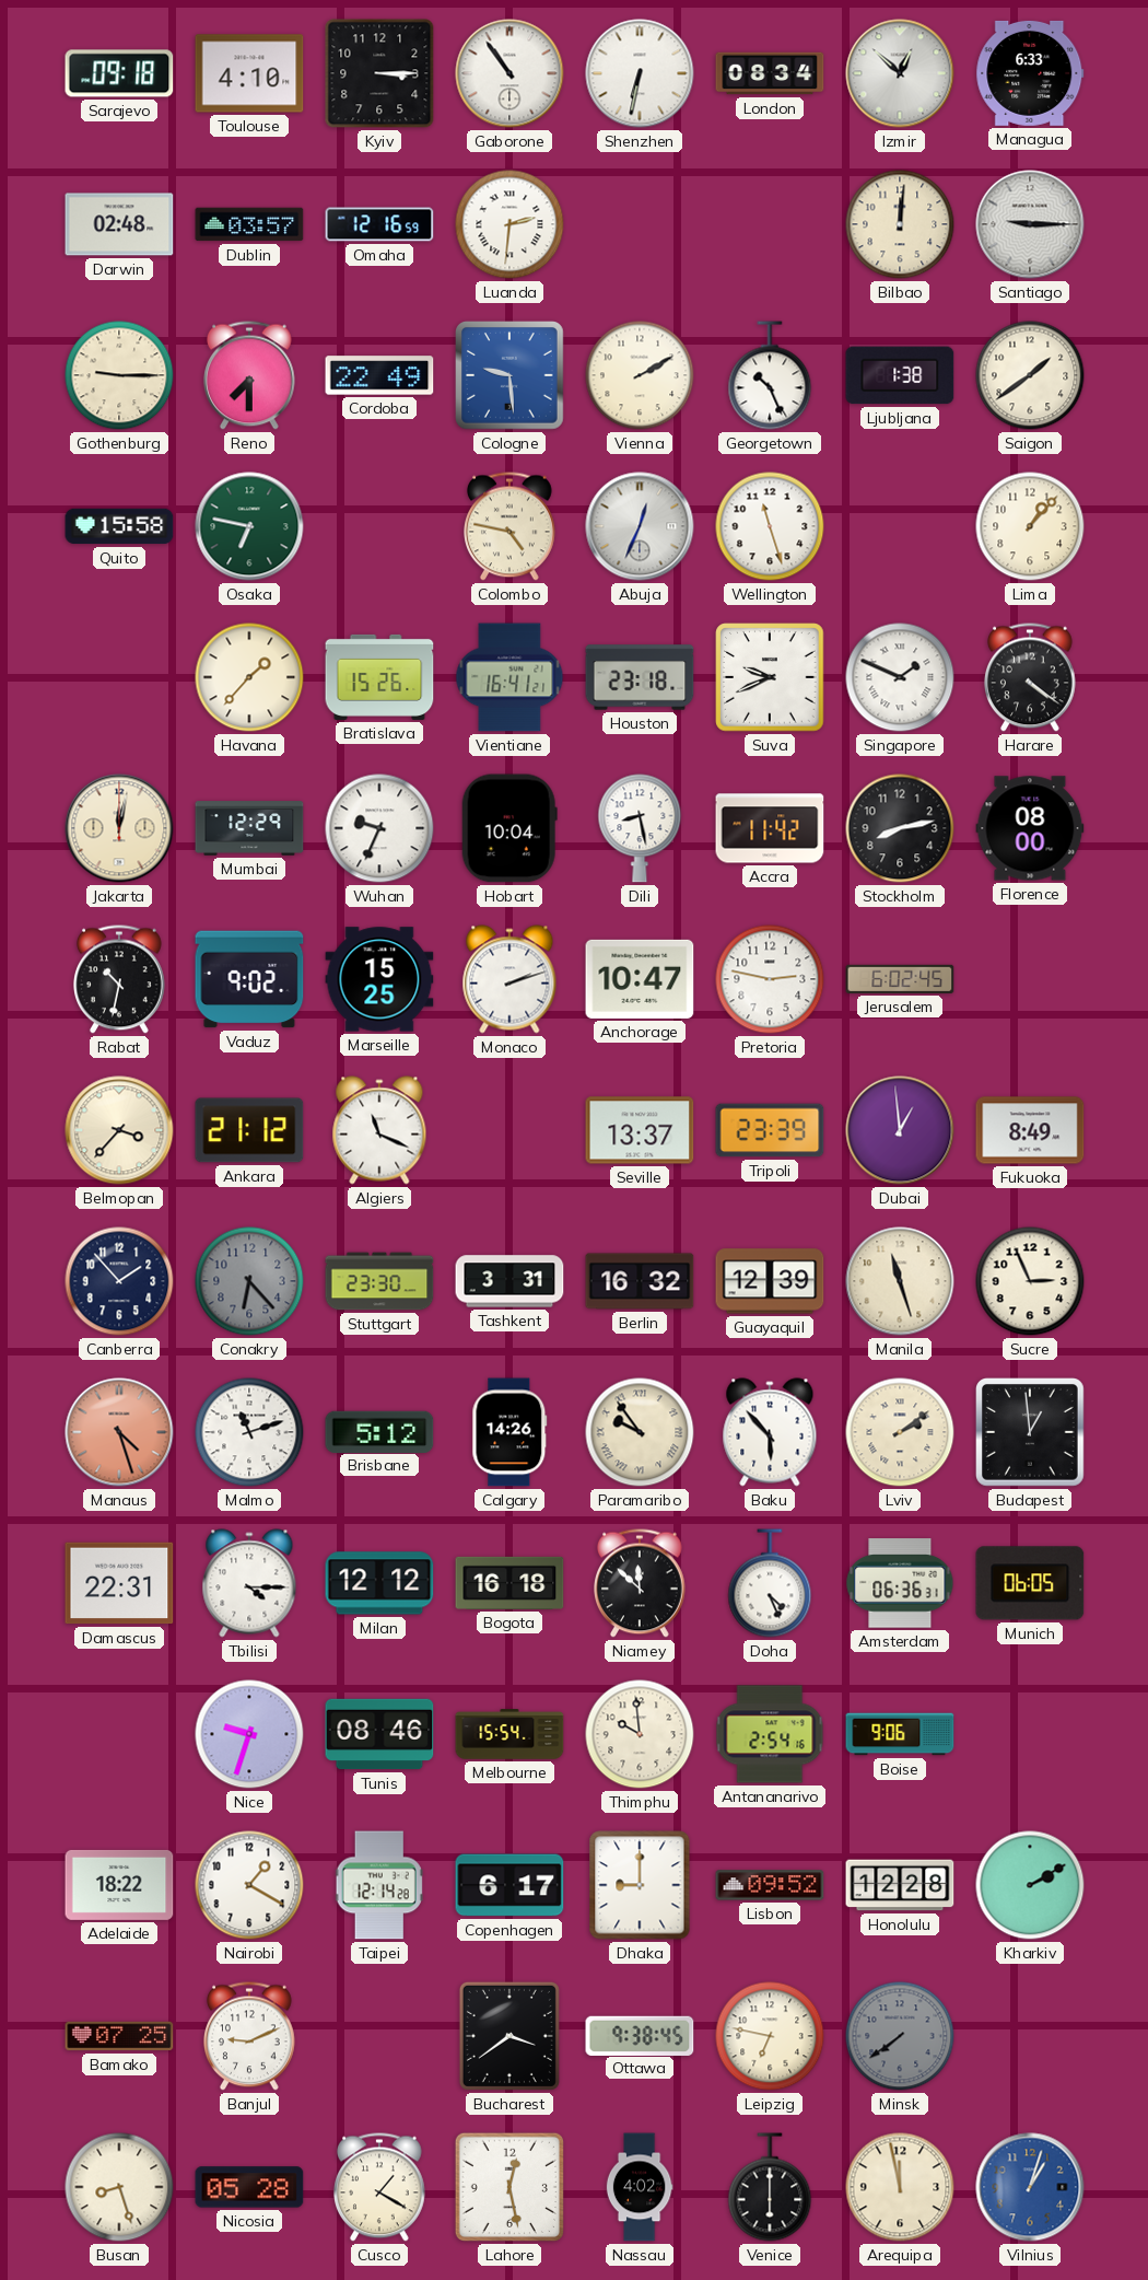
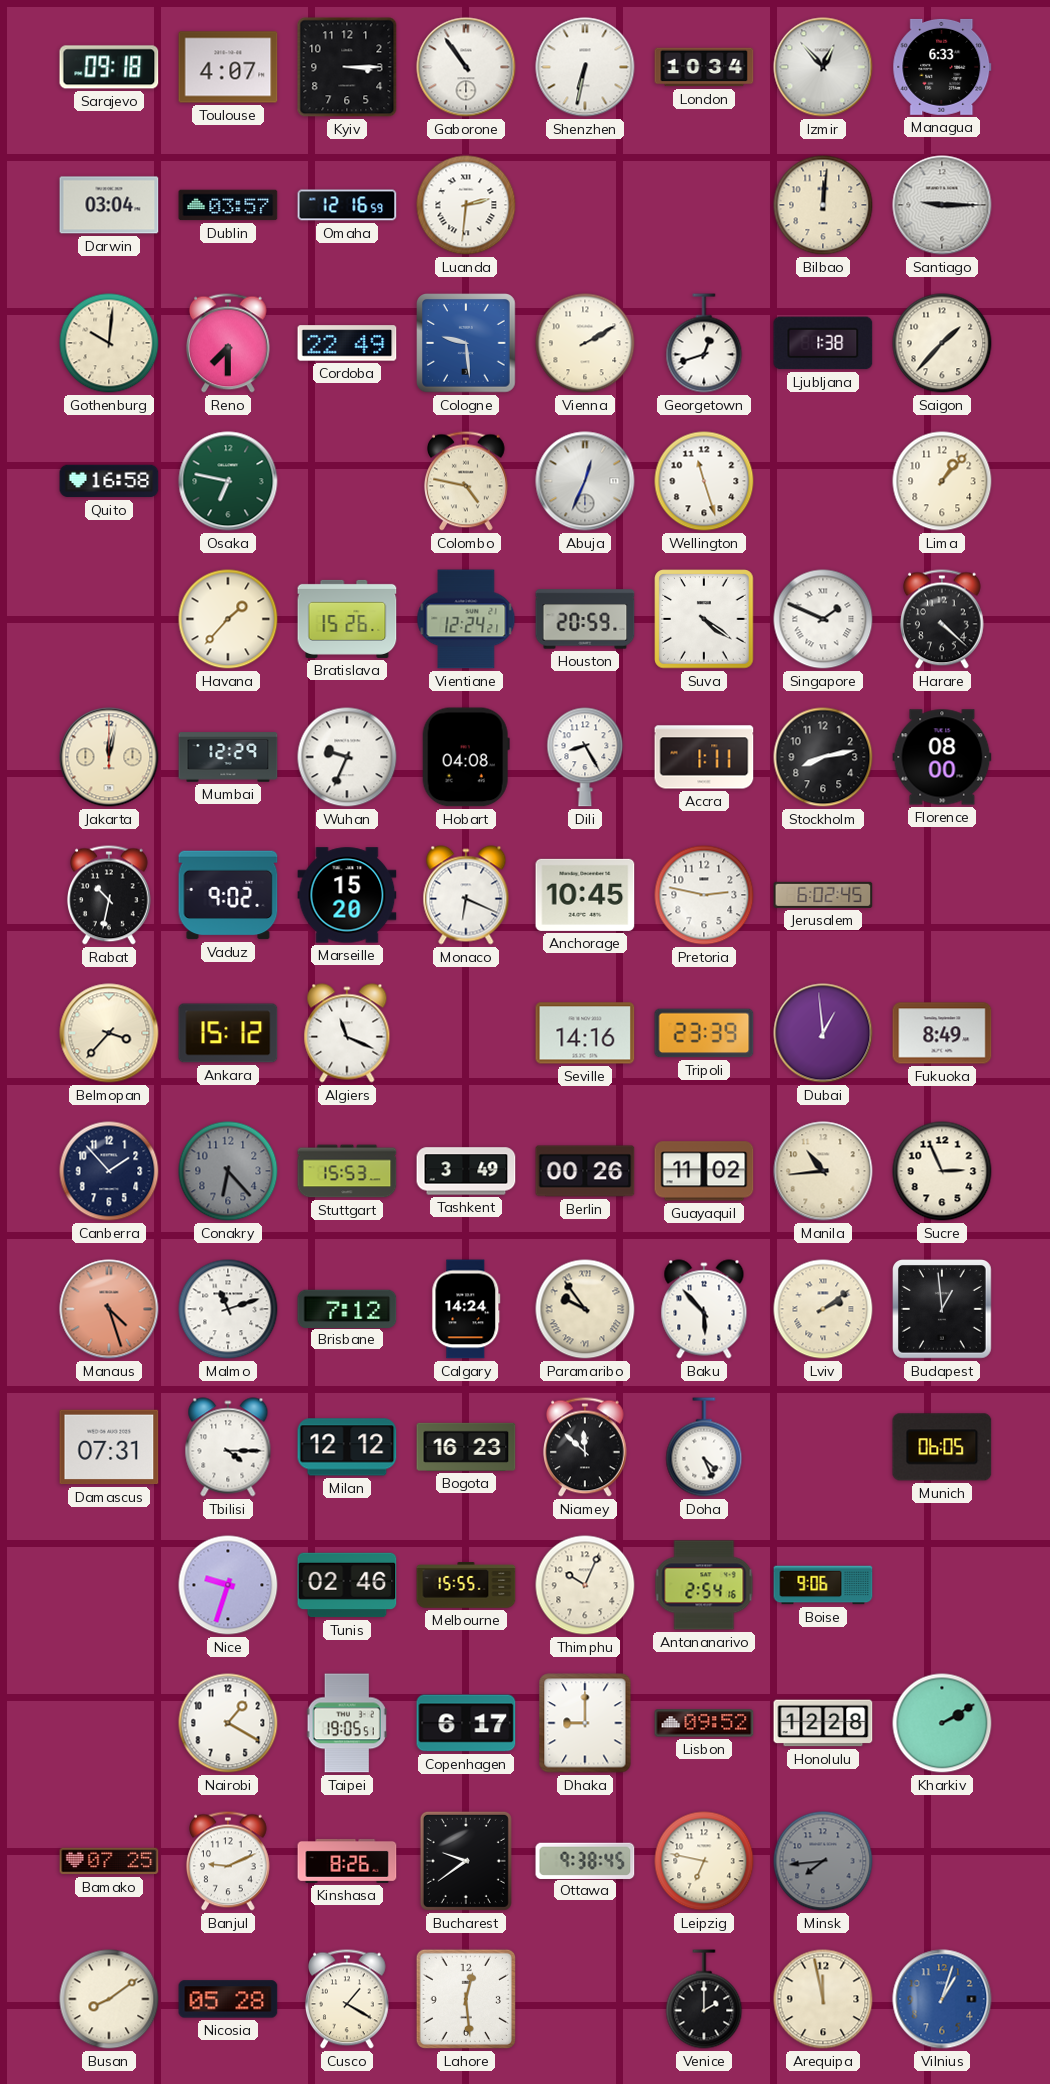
Toulouse: 4:10 -> 4:07 (228, 67)
London: 08:34 -> 10:34 (704, 67)
Izmir: 12:52 -> 12:53 (823, 67)
Darwin: 02:48 -> 03:04 (109, 205)
Gothenburg: 9:15 -> 10:01 (109, 343)
Georgetown: 10:26 -> 12:42 (704, 343)
Saigon: 1:39 -> 1:37 (942, 343)
Quito: 15:58 -> 16:58 (109, 481)
Vientiane: 16:41 -> 12:24 (466, 619)
Houston: 23:18 -> 20:59 (585, 619)
Suva: 9:41 -> 4:21 (704, 619)
Harare: 4:21 -> 4:22 (943, 619)
Hobart: 10:04 -> 04:08 (466, 757)
Dili: 8:28 -> 8:25 (585, 757)
Accra: 11:42 -> 1:11 (704, 757)
Marseille: 15:25 -> 15:20 (347, 895)
Monaco: 2:12 -> 6:19 (466, 895)
Anchorage: 10:47 -> 10:45 (585, 895)
Ankara: 21:12 -> 15:12 (228, 1033)
Seville: 13:37 -> 14:16 (585, 1033)
Stuttgart: 23:30 -> 15:53 (347, 1171)
Tashkent: 3:31 -> 3:49 (466, 1171)
Berlin: 16:32 -> 00:26 (585, 1171)
Guayaquil: 12:39 -> 11:02 (704, 1171)
Manila: 11:27 -> 10:44 (823, 1171)
Brisbane: 5:12 -> 7:12 (347, 1308)
Calgary: 14:26 -> 14:24 (466, 1309)
Damascus: 22:31 -> 07:31 (109, 1447)
Bogota: 16:18 -> 16:23 (466, 1447)
Amsterdam: 06:36 -> none (900, 1583)
Tunis: 08:46 -> 02:46 (347, 1585)
Melbourne: 15:54 -> 15:55 (466, 1585)
Thimphu: 9:59 -> 10:04 (585, 1585)
Adelaide: 18:22 -> none (119, 1885)
Taipei: 12:14 -> 19:05 (347, 1723)
Kinshasa: none -> 8:26 (347, 1861)
Bucharest: 3:39 -> 9:39 (466, 1861)
Minsk: 7:39 -> 7:44 (823, 1861)
Busan: 8:27 -> 8:09 (109, 1999)
Lahore: 12:28 -> 12:29 (466, 1999)
Nassau: 4:02 -> none (640, 2187)
Venice: 6:00 -> 2:00 (704, 1999)
